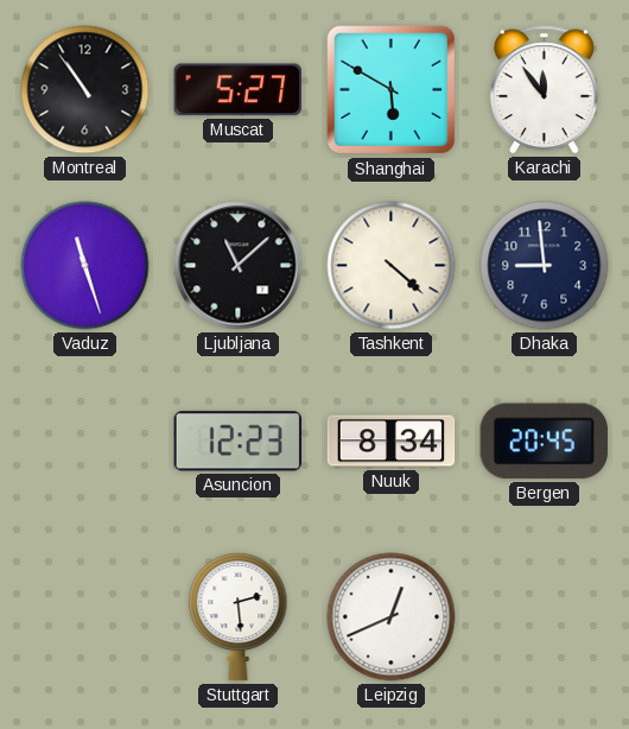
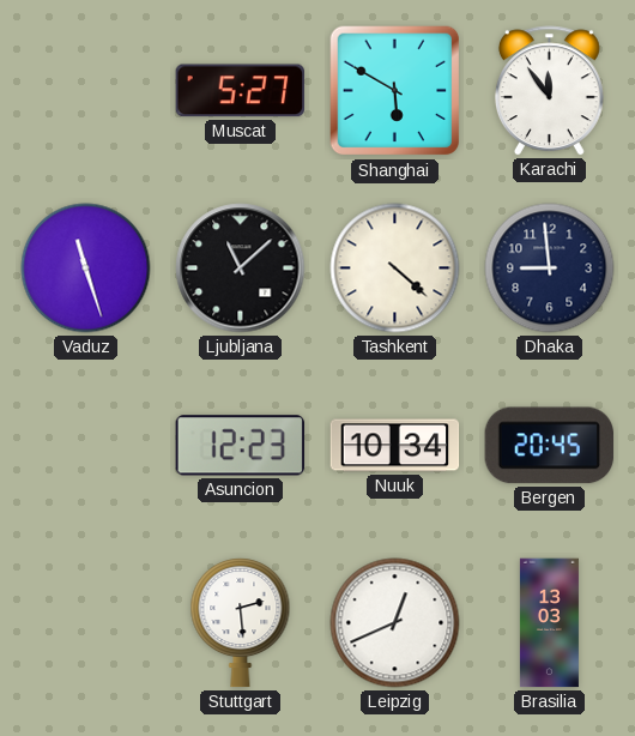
Montreal: 10:54 -> none (85, 90)
Nuuk: 8:34 -> 10:34 (395, 446)
Brasilia: none -> 13:03 (549, 623)
